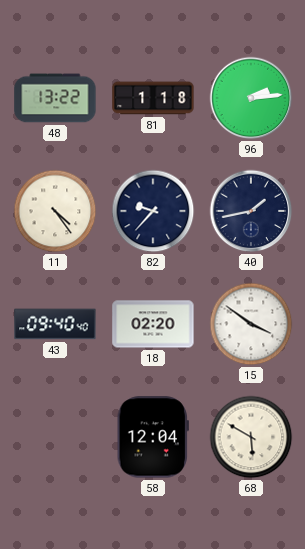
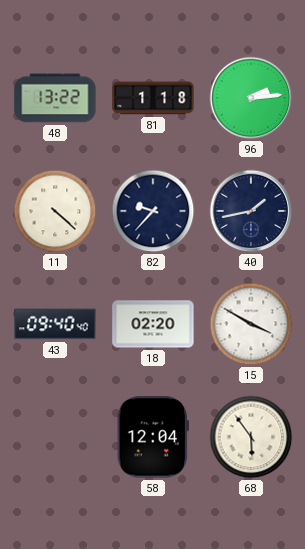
11: 4:24 -> 4:22 (55, 211)
15: 3:51 -> 3:50 (251, 324)
68: 5:50 -> 5:54 (251, 437)
